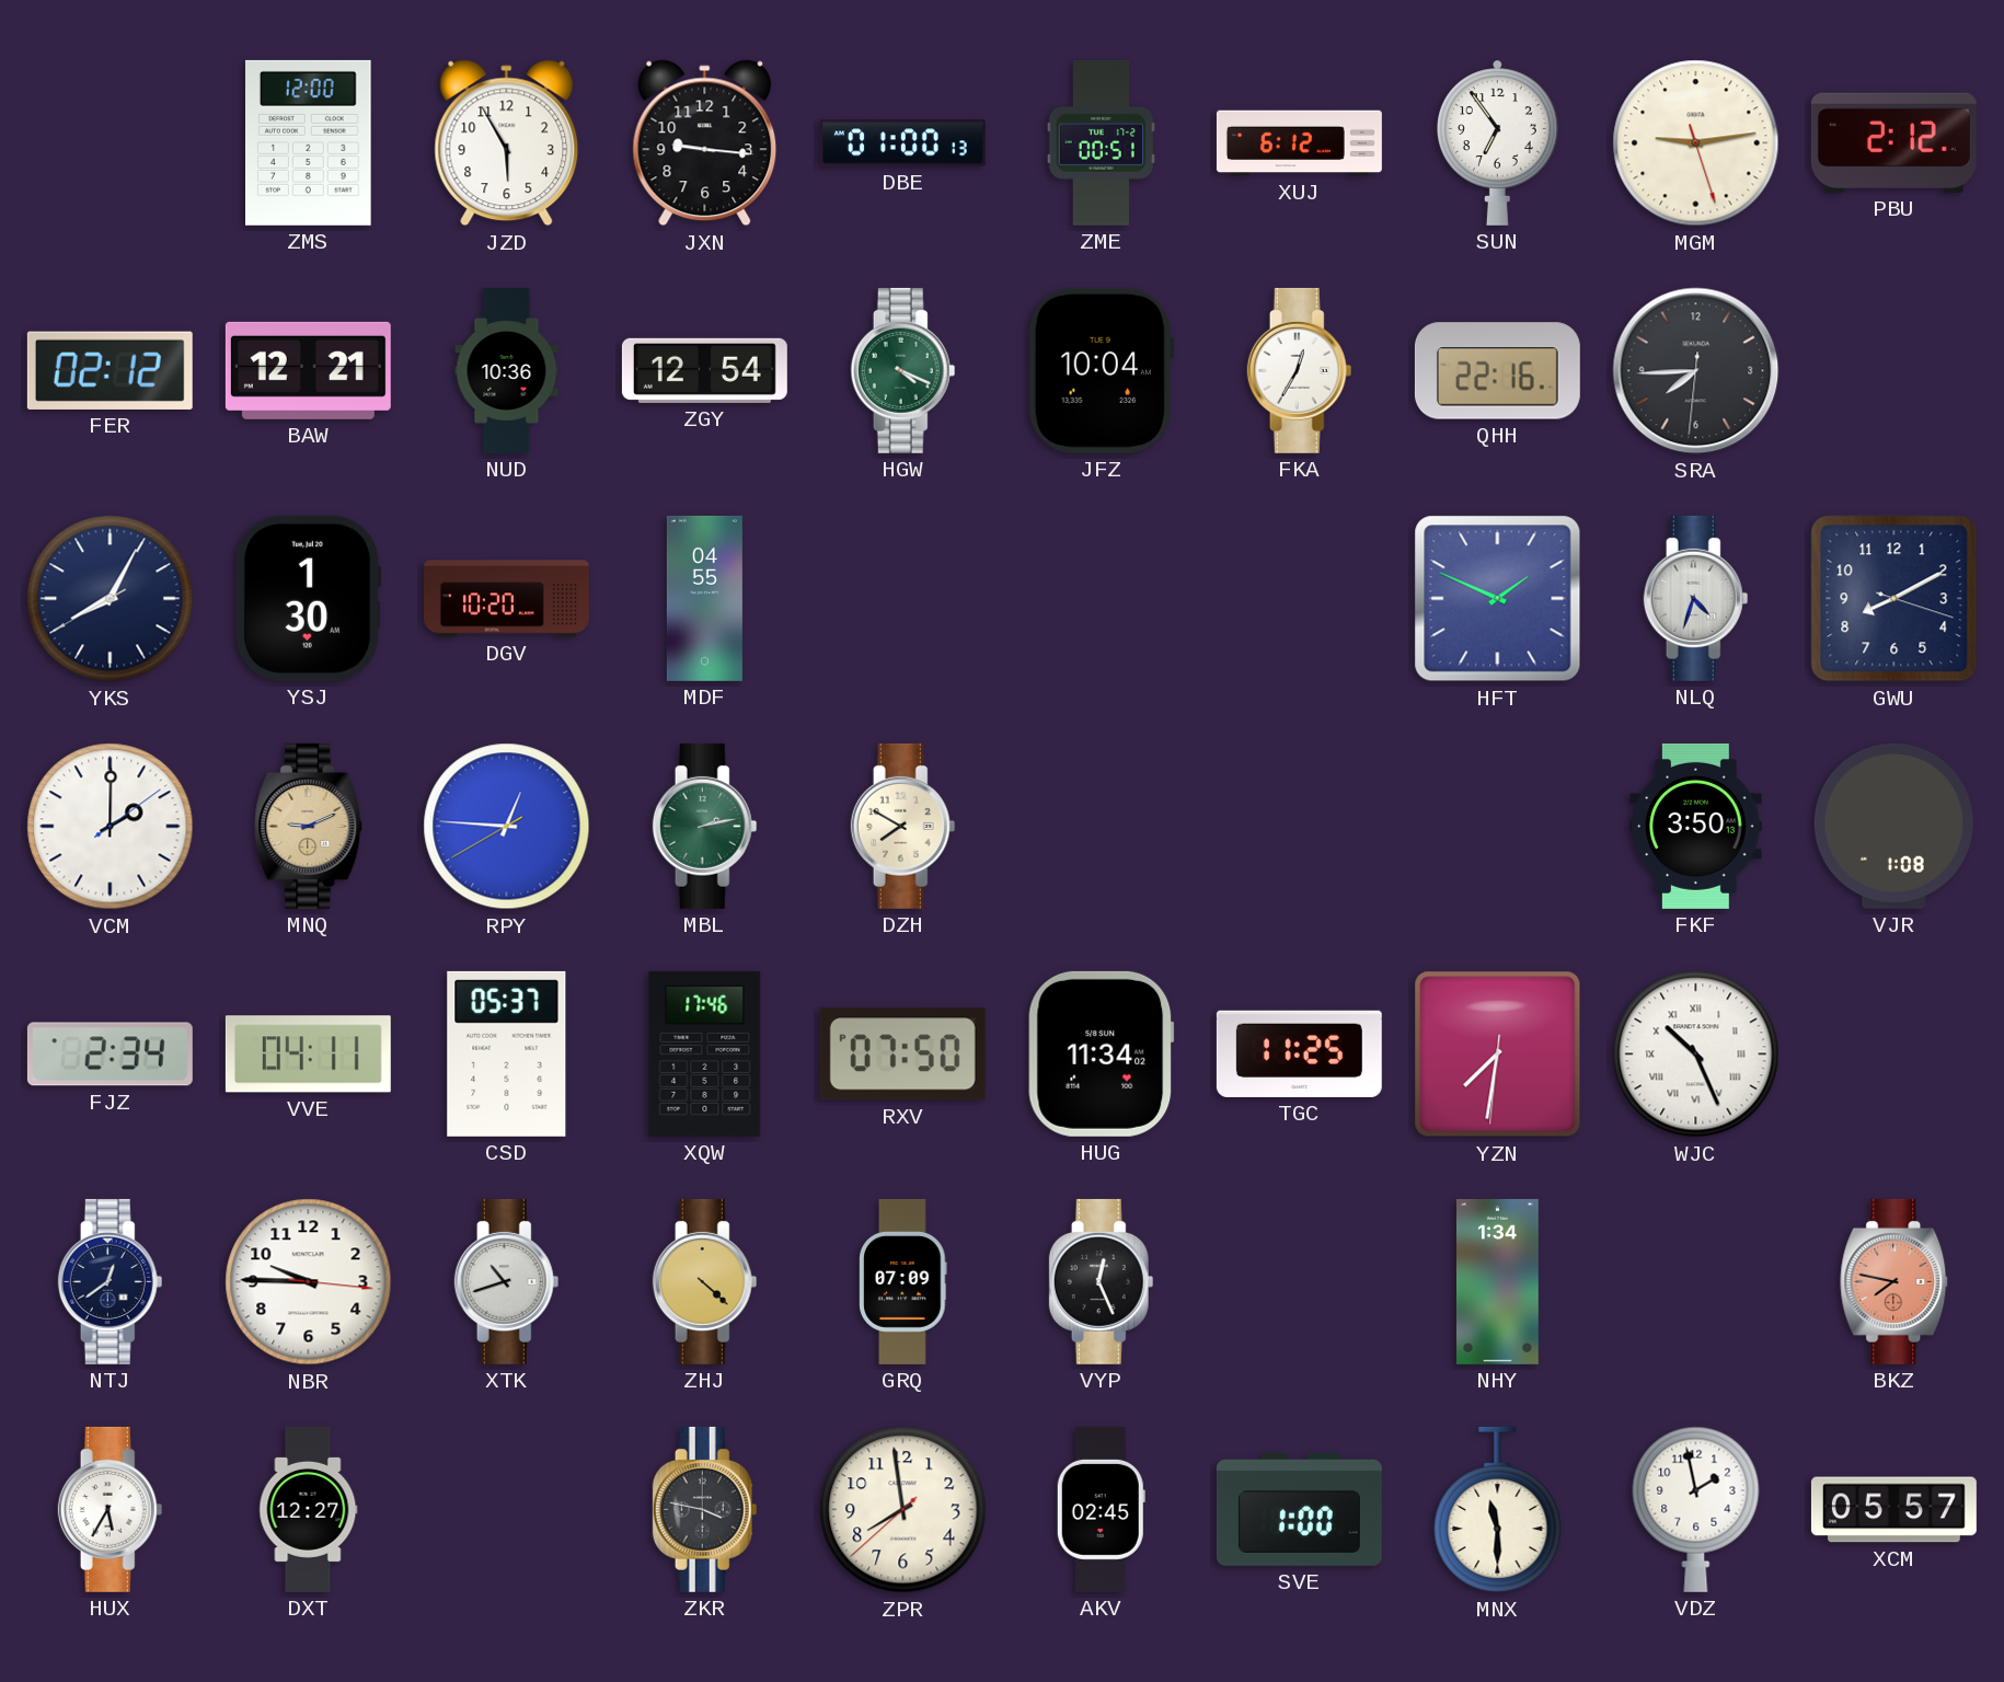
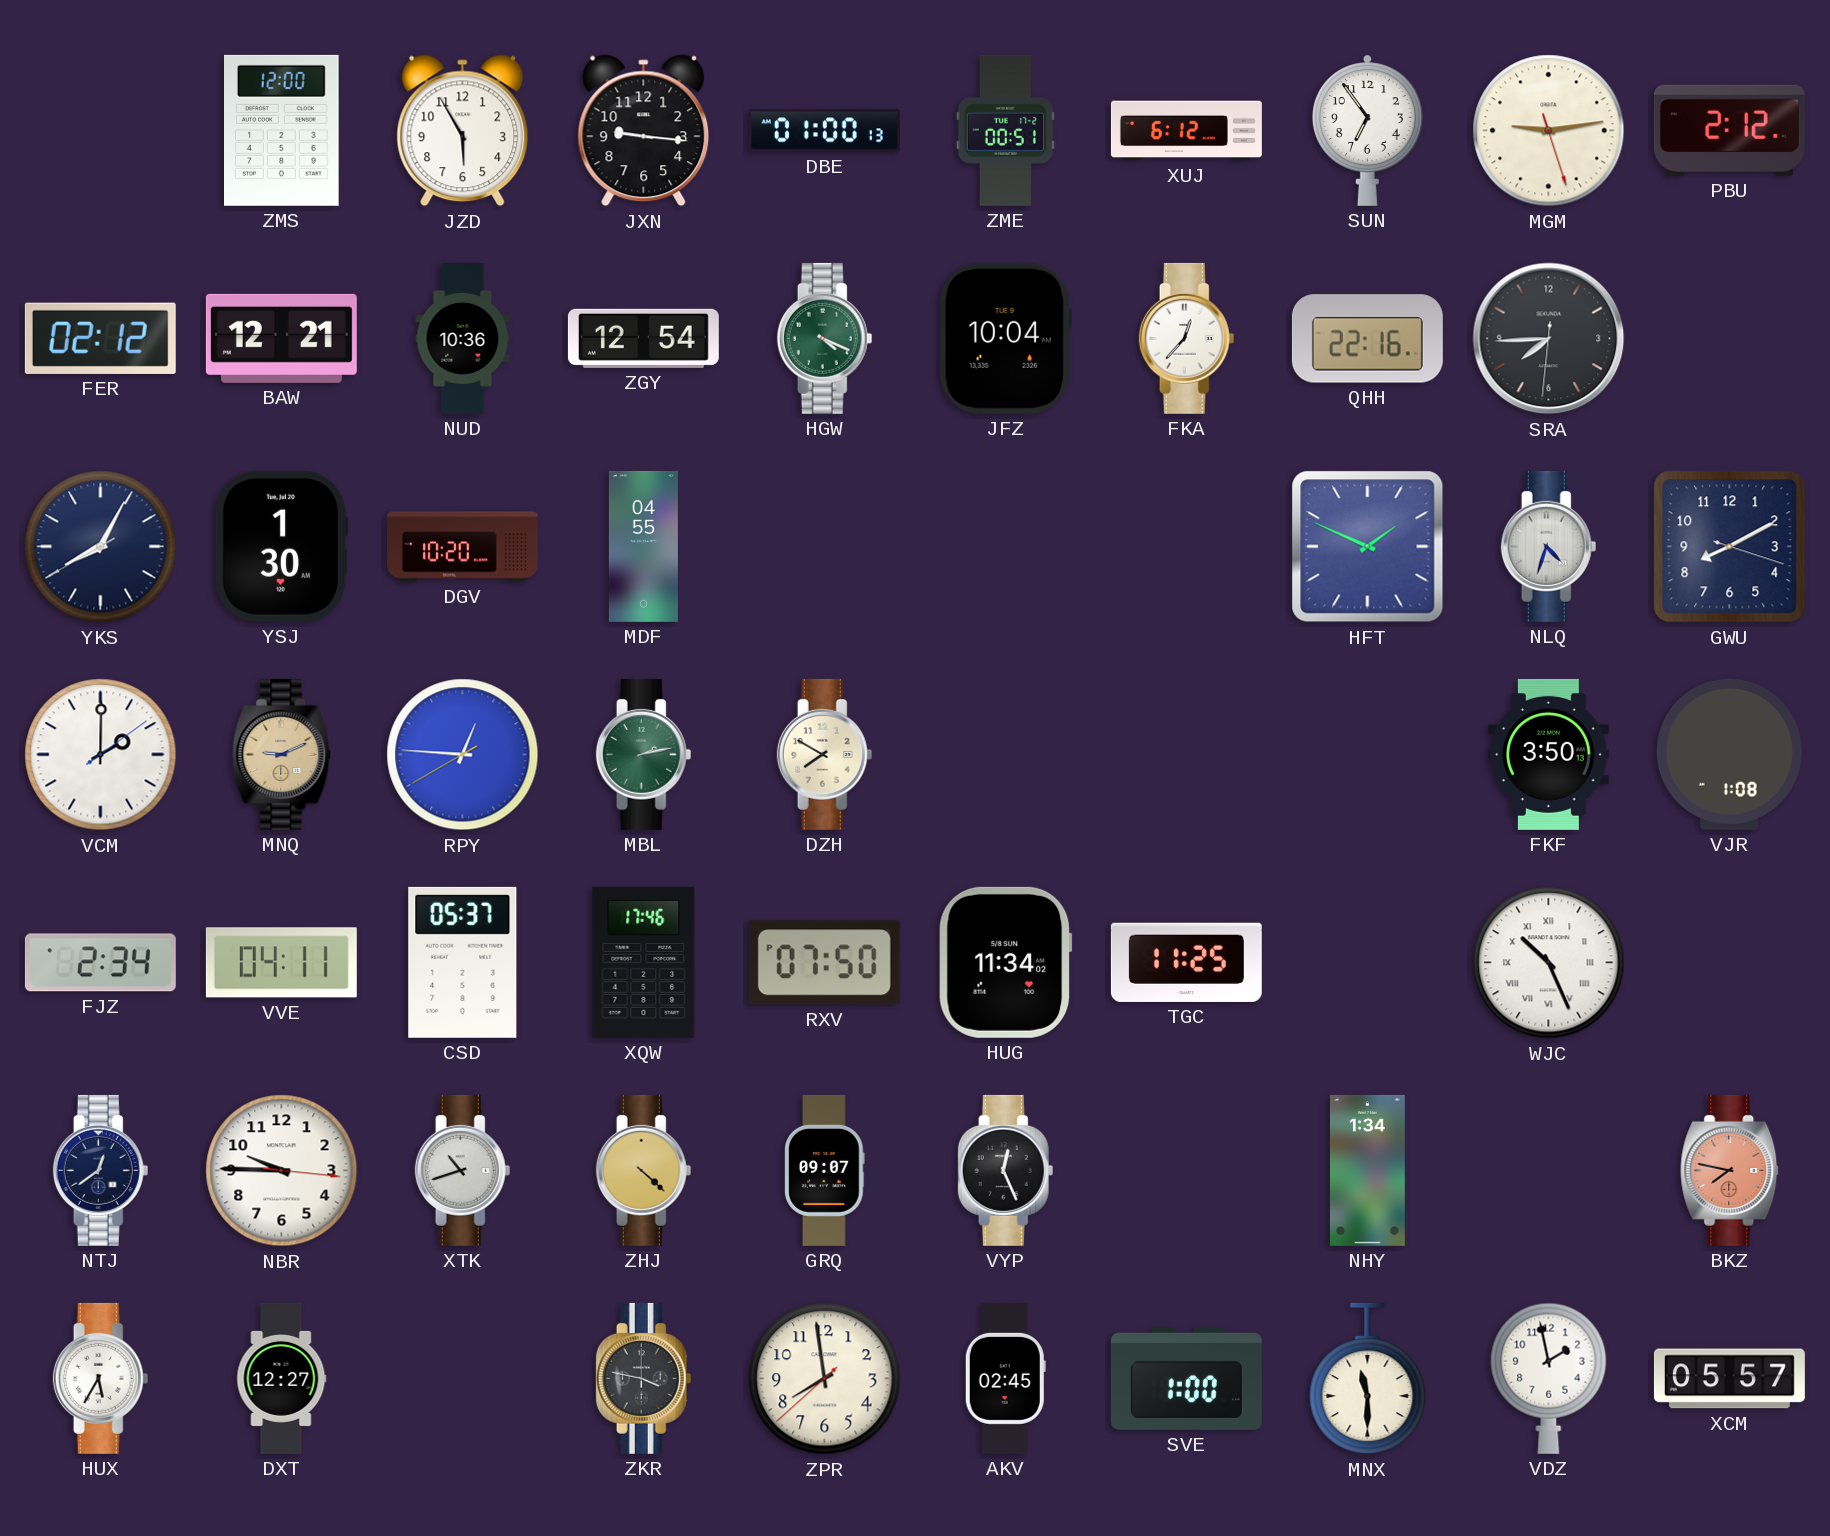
FKA: 12:35 -> 12:37 (1187, 338)
YZN: 7:31 -> none (1498, 1055)
GRQ: 07:09 -> 09:07 (825, 1170)
